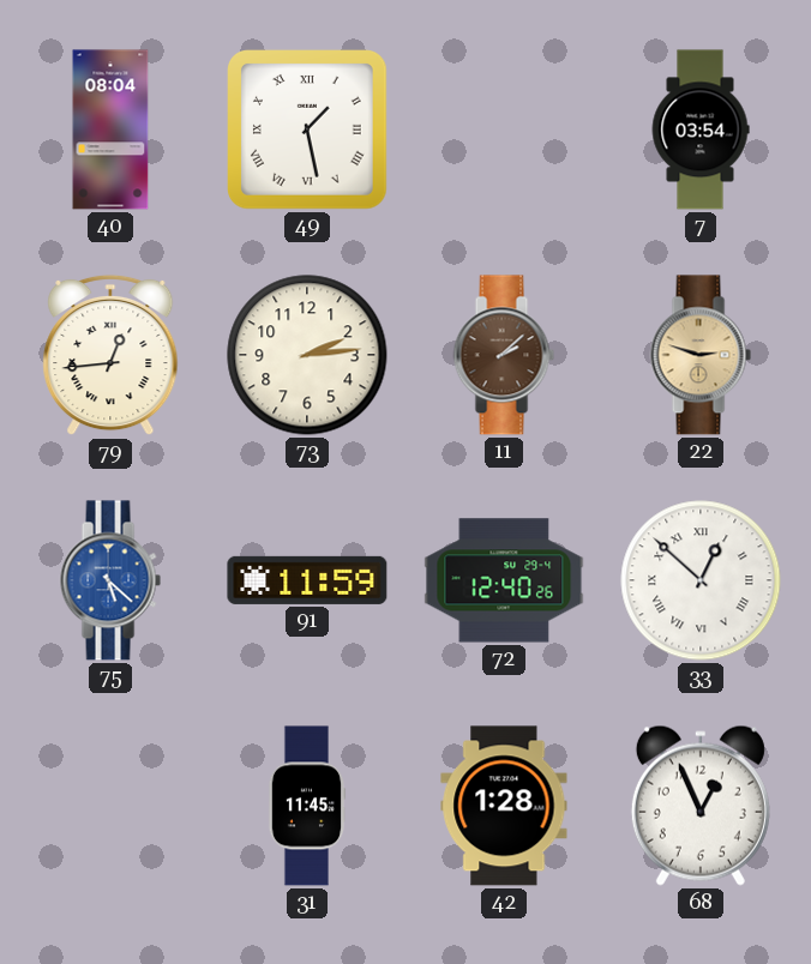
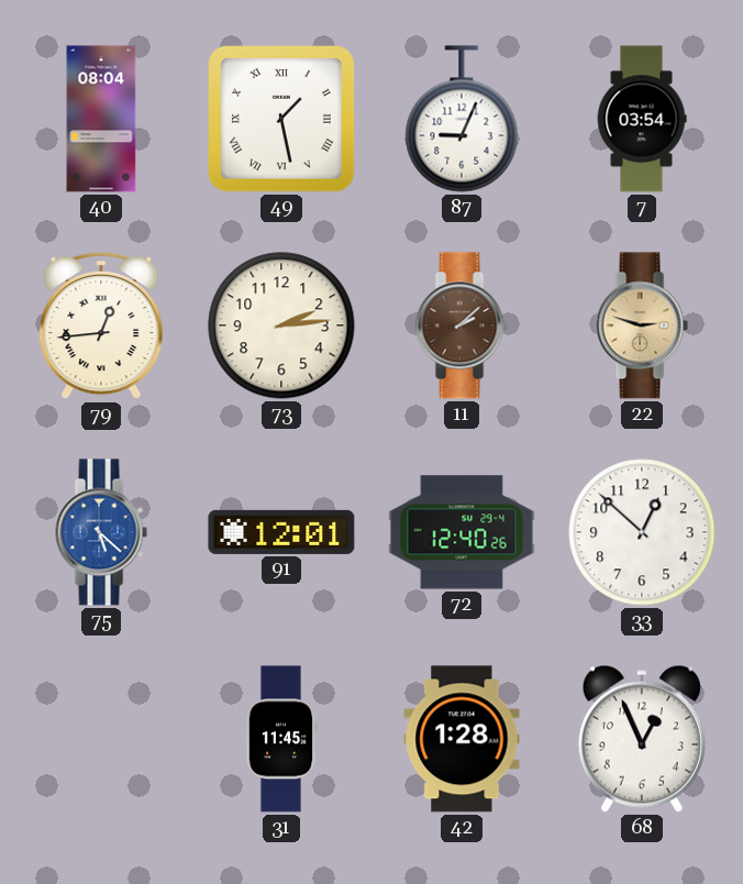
87: none -> 9:04 (462, 119)
91: 11:59 -> 12:01 (281, 532)
33 numerals: Roman -> Arabic (642, 532)
